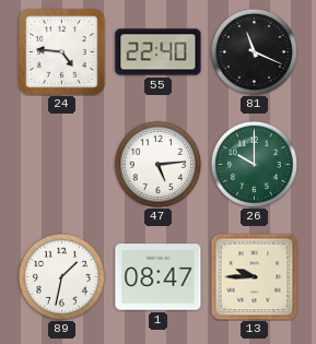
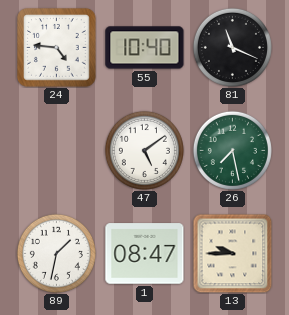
55: 22:40 -> 10:40 (145, 48)
47: 5:14 -> 5:09 (144, 150)
26: 10:00 -> 7:28 (232, 150)
